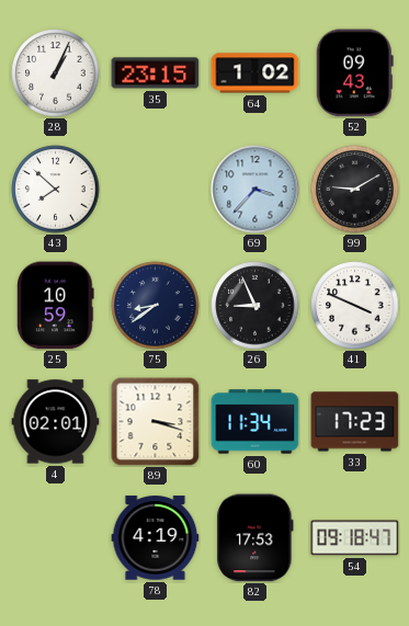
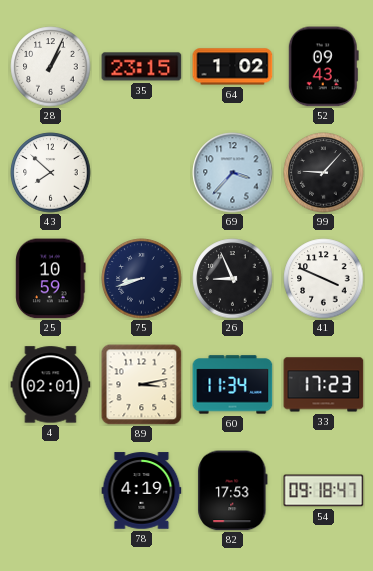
99: 9:10 -> 9:07 (324, 173)
75: 8:39 -> 8:42 (142, 279)
89: 3:18 -> 3:13 (142, 385)
